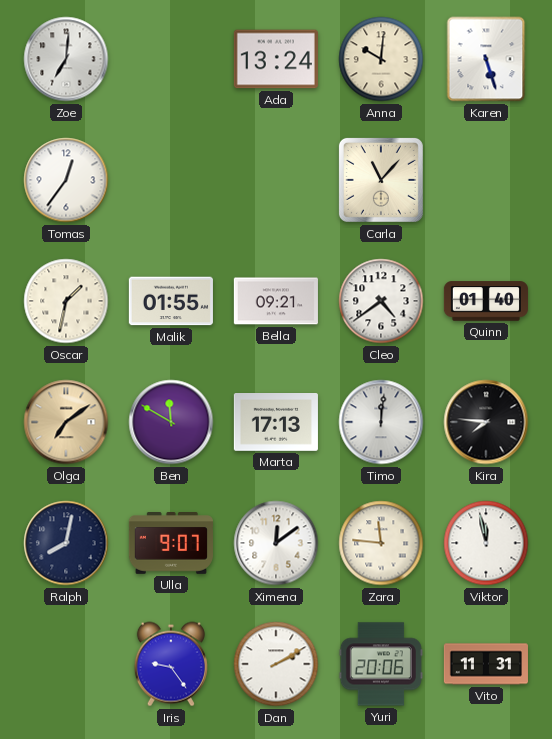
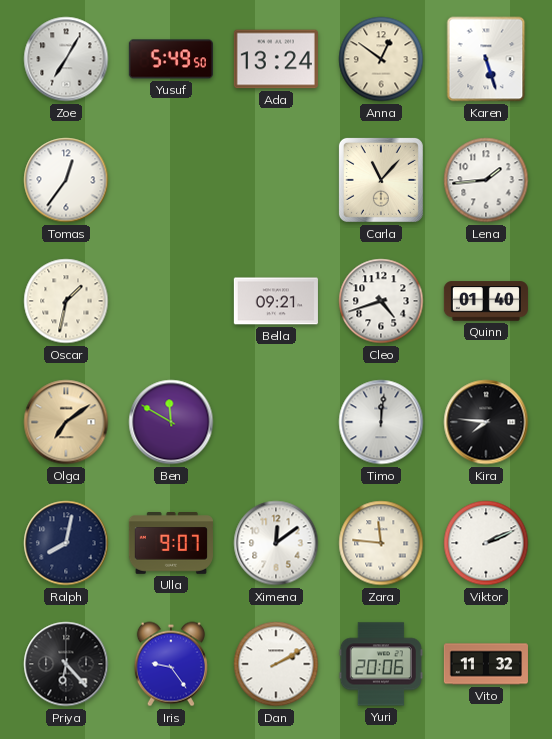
Zoe: 7:01 -> 7:05 (66, 59)
Yusuf: none -> 5:49 (171, 59)
Anna: 10:01 -> 12:51 (381, 59)
Lena: none -> 1:44 (486, 180)
Malik: 01:55 -> none (171, 301)
Cleo: 4:39 -> 4:42 (381, 301)
Marta: 17:13 -> none (276, 423)
Viktor: 11:58 -> 2:11 (486, 543)
Priya: none -> 6:23 (66, 664)
Vito: 11:31 -> 11:32 (486, 664)
